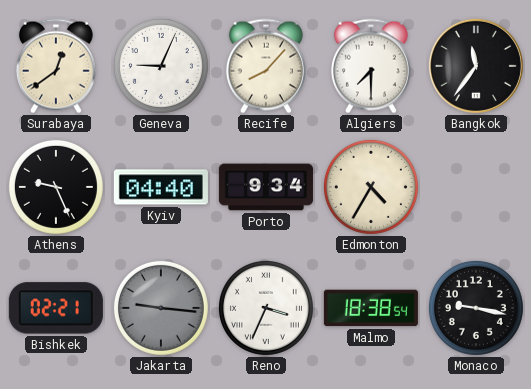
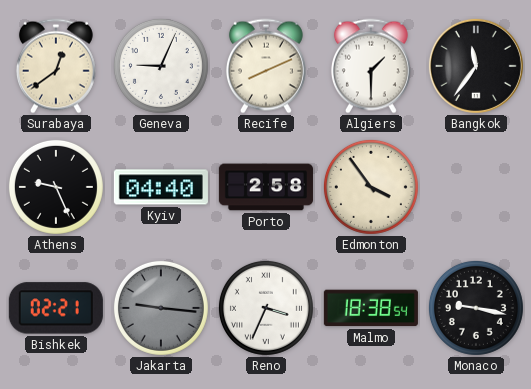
Recife: 8:07 -> 8:11 (266, 66)
Algiers: 7:30 -> 1:30 (371, 66)
Porto: 9:34 -> 2:58 (266, 187)
Edmonton: 4:35 -> 3:54 (371, 187)
